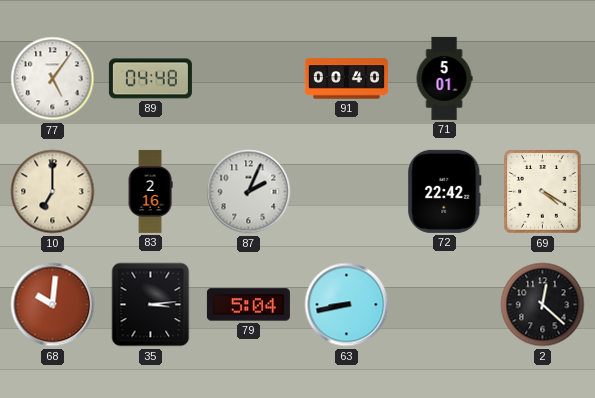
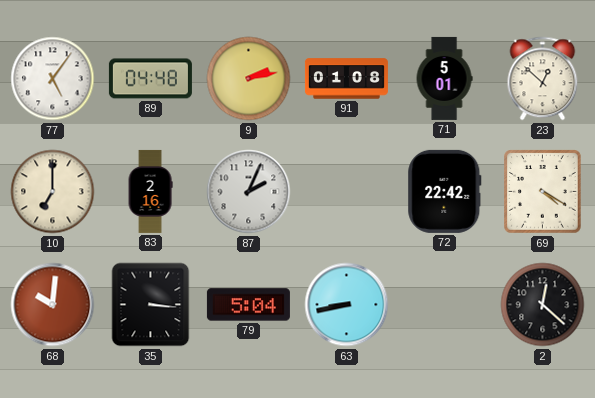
9: none -> 2:13 (249, 79)
91: 00:40 -> 01:08 (346, 79)
23: none -> 12:52 (543, 79)
35: 3:14 -> 3:16 (151, 305)
